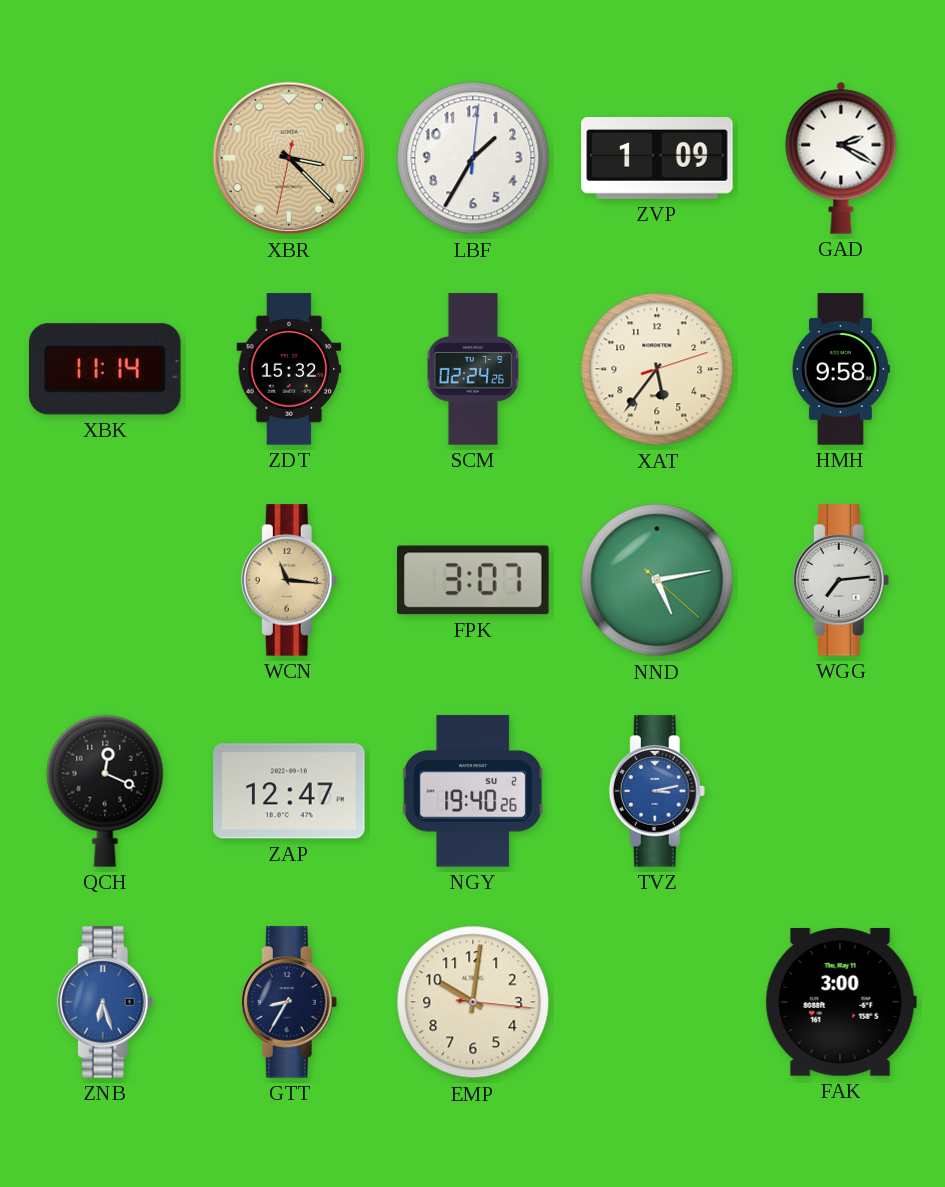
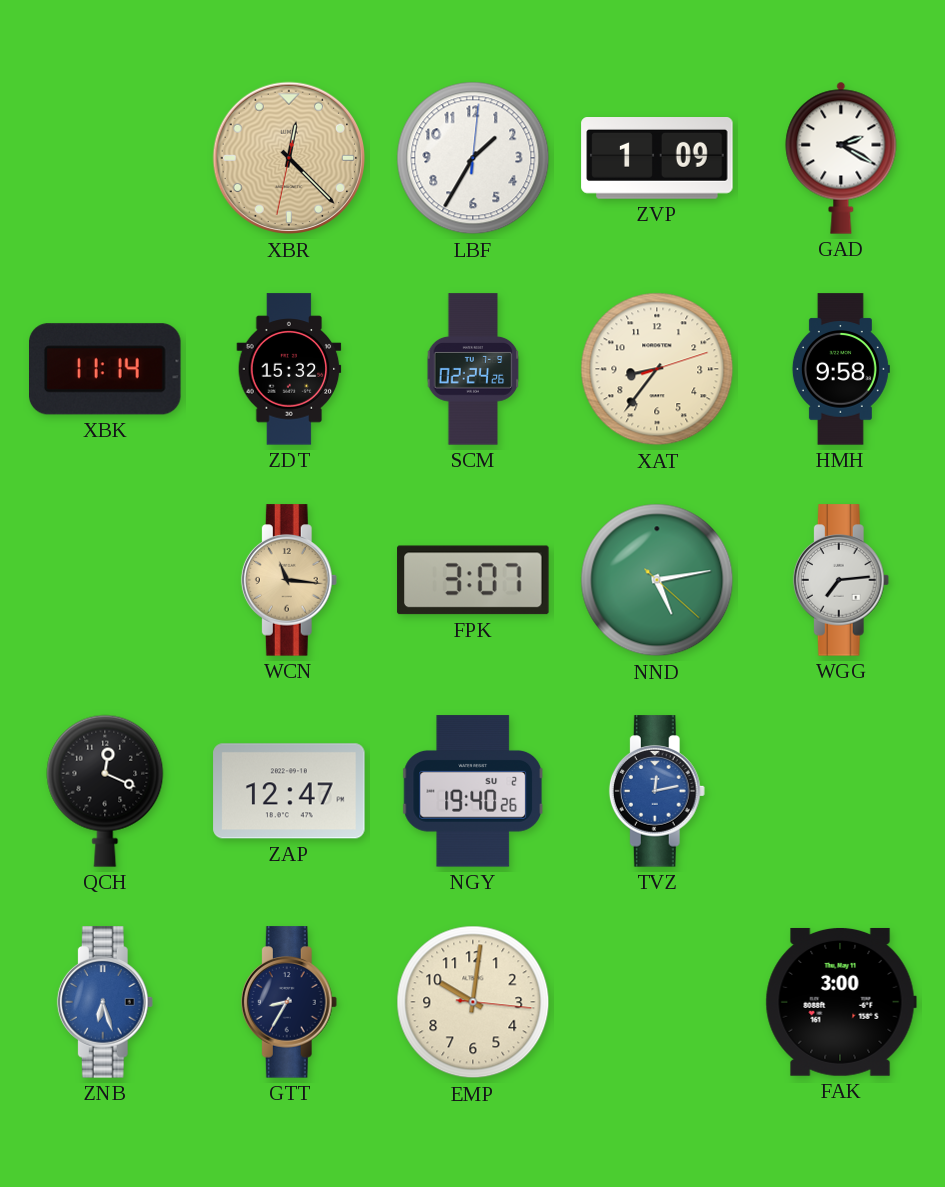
XBR: 3:22 -> 12:22 (289, 158)
XAT: 5:36 -> 8:36 (657, 369)
TVZ: 3:13 -> 12:13 (657, 791)
